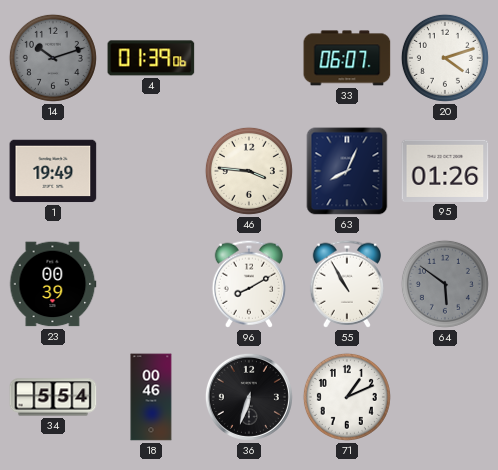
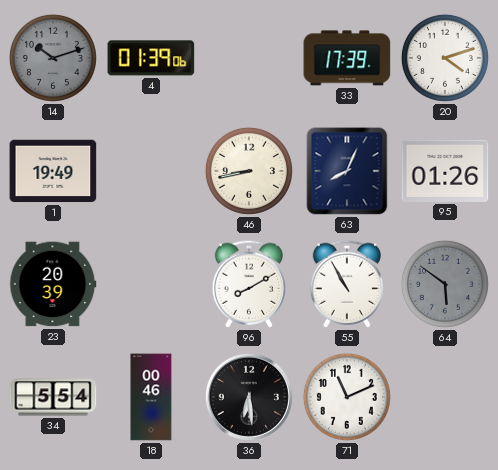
33: 06:07 -> 17:39 (347, 58)
46: 3:46 -> 8:43 (249, 171)
23: 00:39 -> 20:39 (53, 284)
36: 6:33 -> 6:29 (249, 397)
71: 1:11 -> 11:11 (347, 397)
